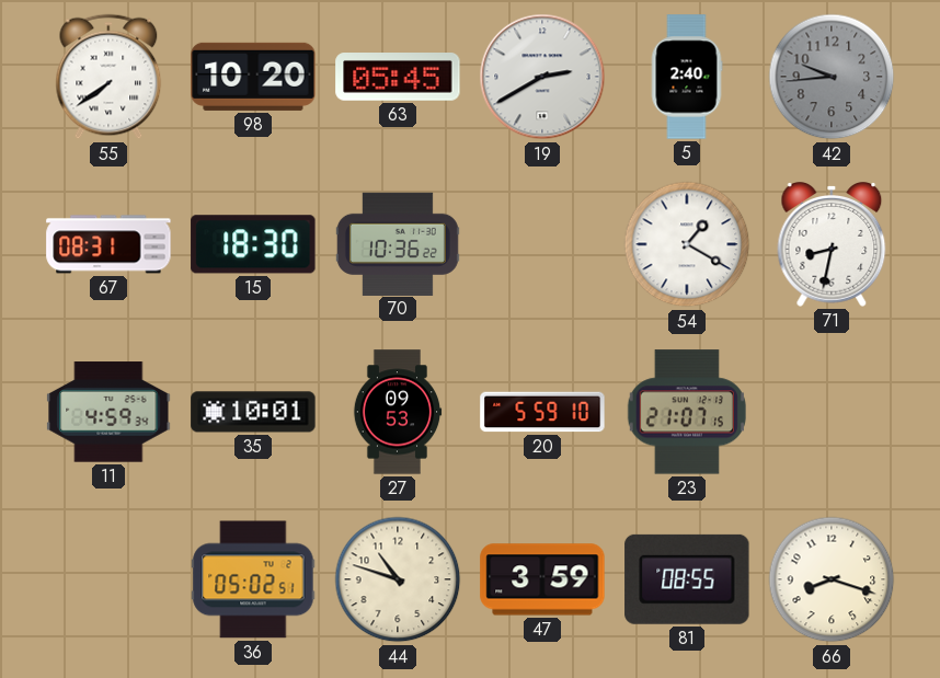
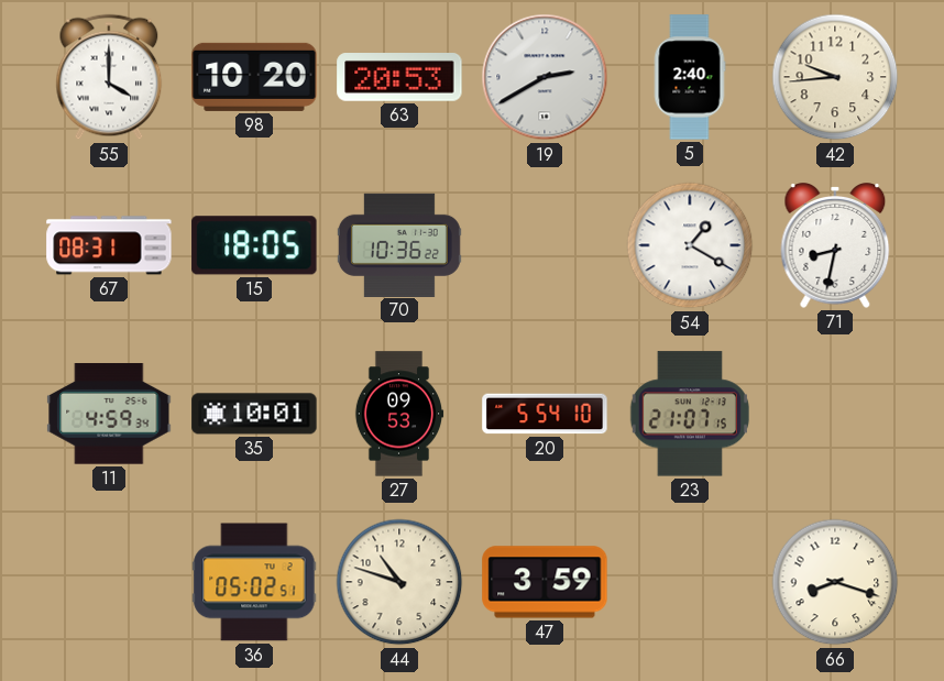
55: 7:39 -> 4:00 (109, 77)
63: 05:45 -> 20:53 (399, 77)
42 dial: grey -> cream (835, 77)
15: 18:30 -> 18:05 (254, 245)
20: 5:59 -> 5:54 (545, 414)
81: 08:55 -> none (687, 579)
